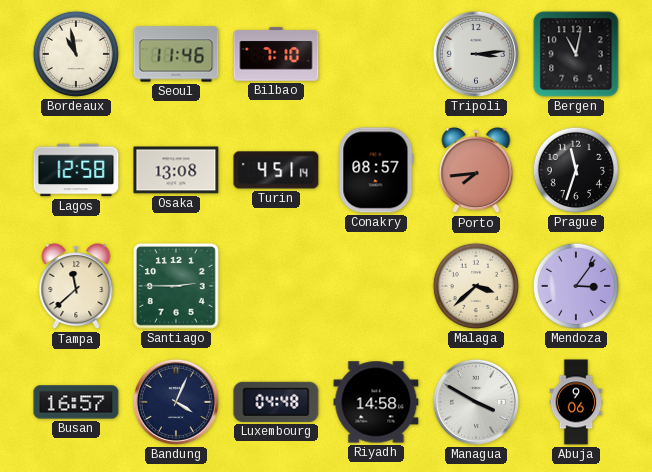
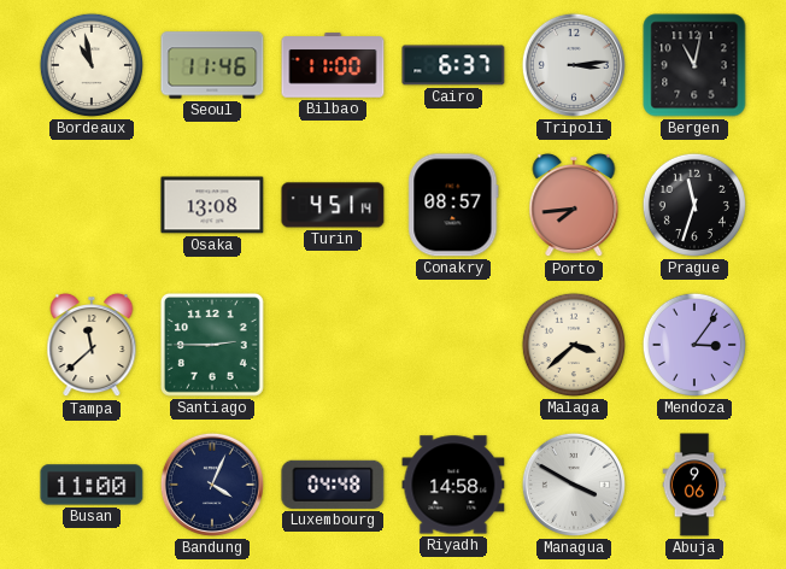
Bilbao: 7:10 -> 11:00 (333, 65)
Cairo: none -> 6:37 (453, 65)
Lagos: 12:58 -> none (76, 170)
Busan: 16:57 -> 11:00 (92, 485)
